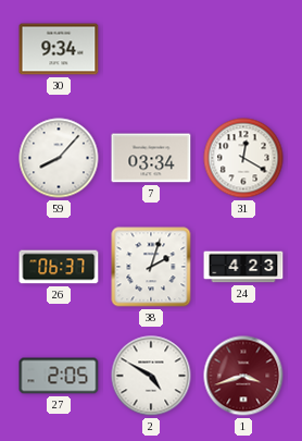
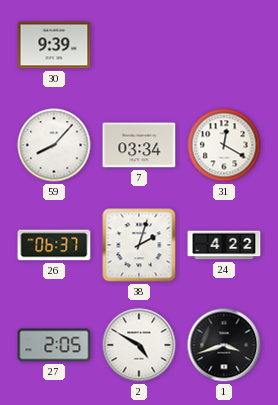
30: 9:34 -> 9:39 (54, 45)
24: 4:23 -> 4:22 (224, 245)
1 dial: burgundy -> black (224, 345)
